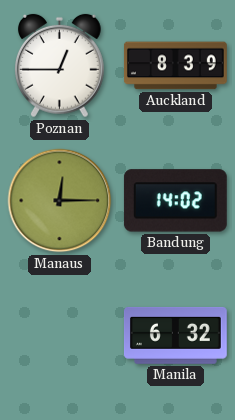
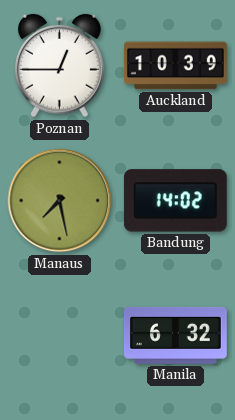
Auckland: 8:39 -> 10:39 (175, 66)
Manaus: 12:15 -> 7:28 (60, 201)
